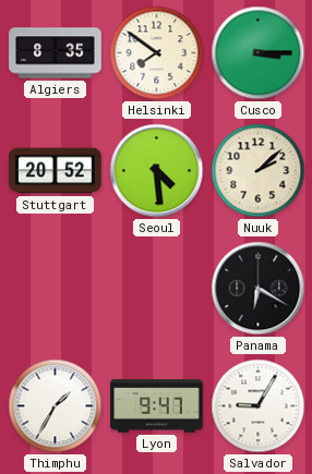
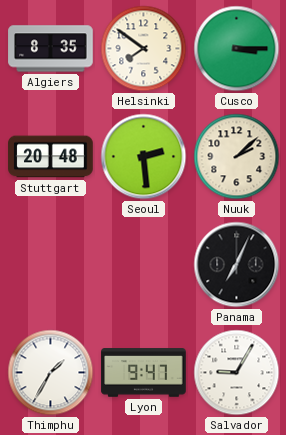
Stuttgart: 20:52 -> 20:48 (51, 157)
Seoul: 4:29 -> 2:29 (144, 157)
Panama: 6:20 -> 7:04 (237, 265)
